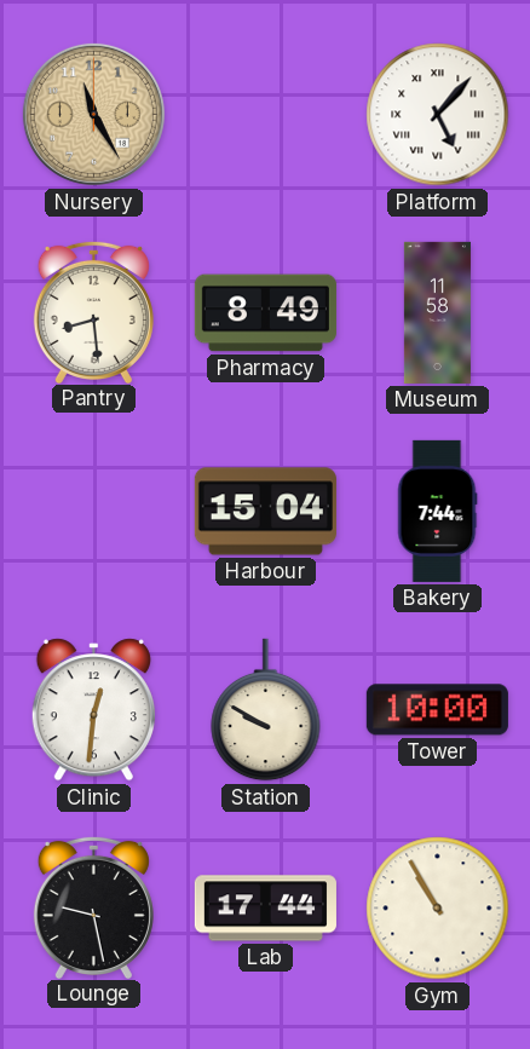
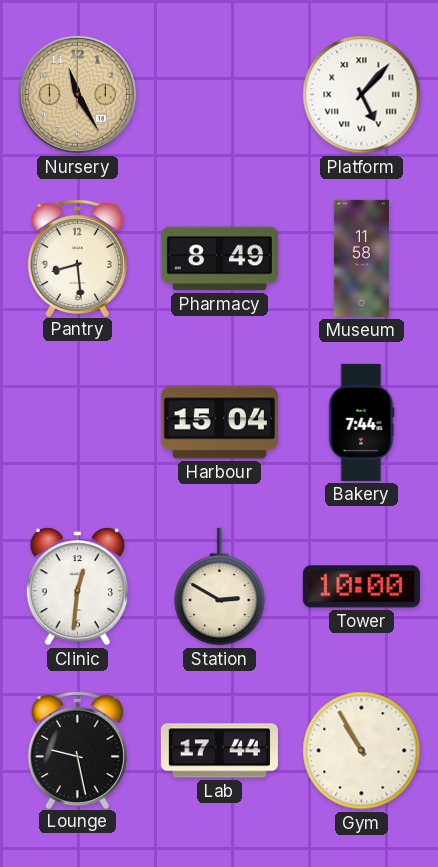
Station: 9:50 -> 2:50 (220, 587)
